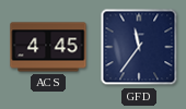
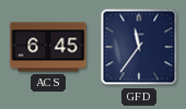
ACS: 4:45 -> 6:45 (48, 47)
